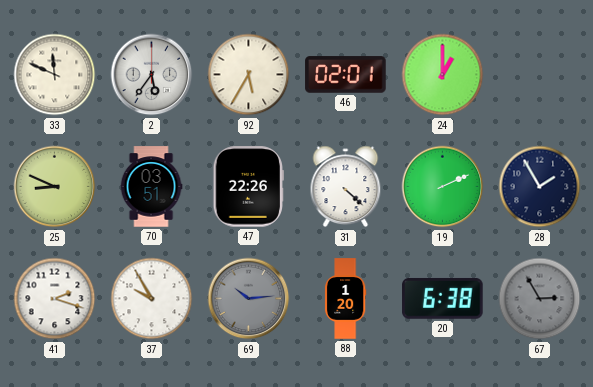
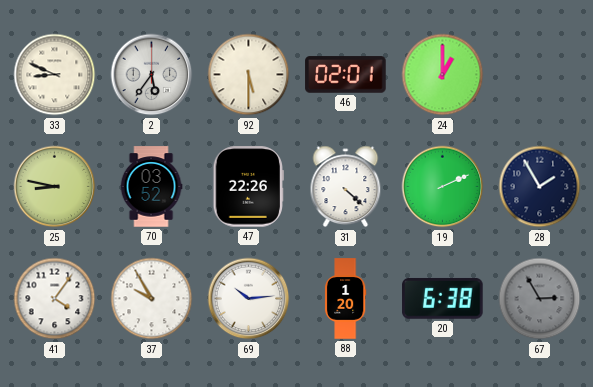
33: 11:49 -> 8:49 (55, 75)
92: 5:35 -> 5:30 (249, 75)
25: 8:49 -> 8:47 (55, 187)
70: 03:51 -> 03:52 (151, 187)
41: 2:18 -> 4:06 (55, 299)
69 dial: grey -> white (249, 299)
